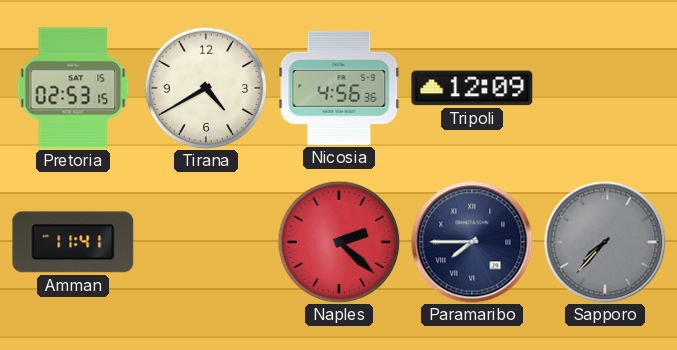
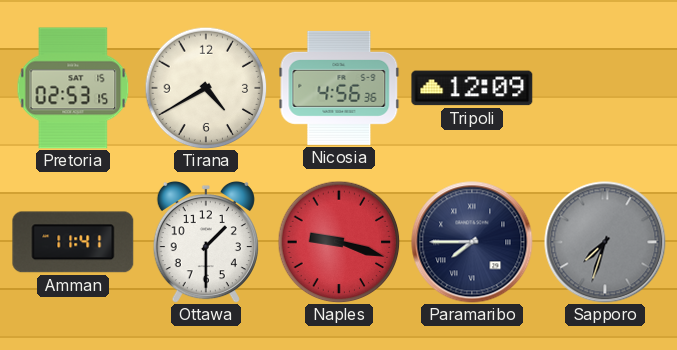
Ottawa: none -> 1:30 (206, 242)
Naples: 2:22 -> 9:18 (339, 242)
Sapporo: 7:37 -> 7:33 (605, 242)
